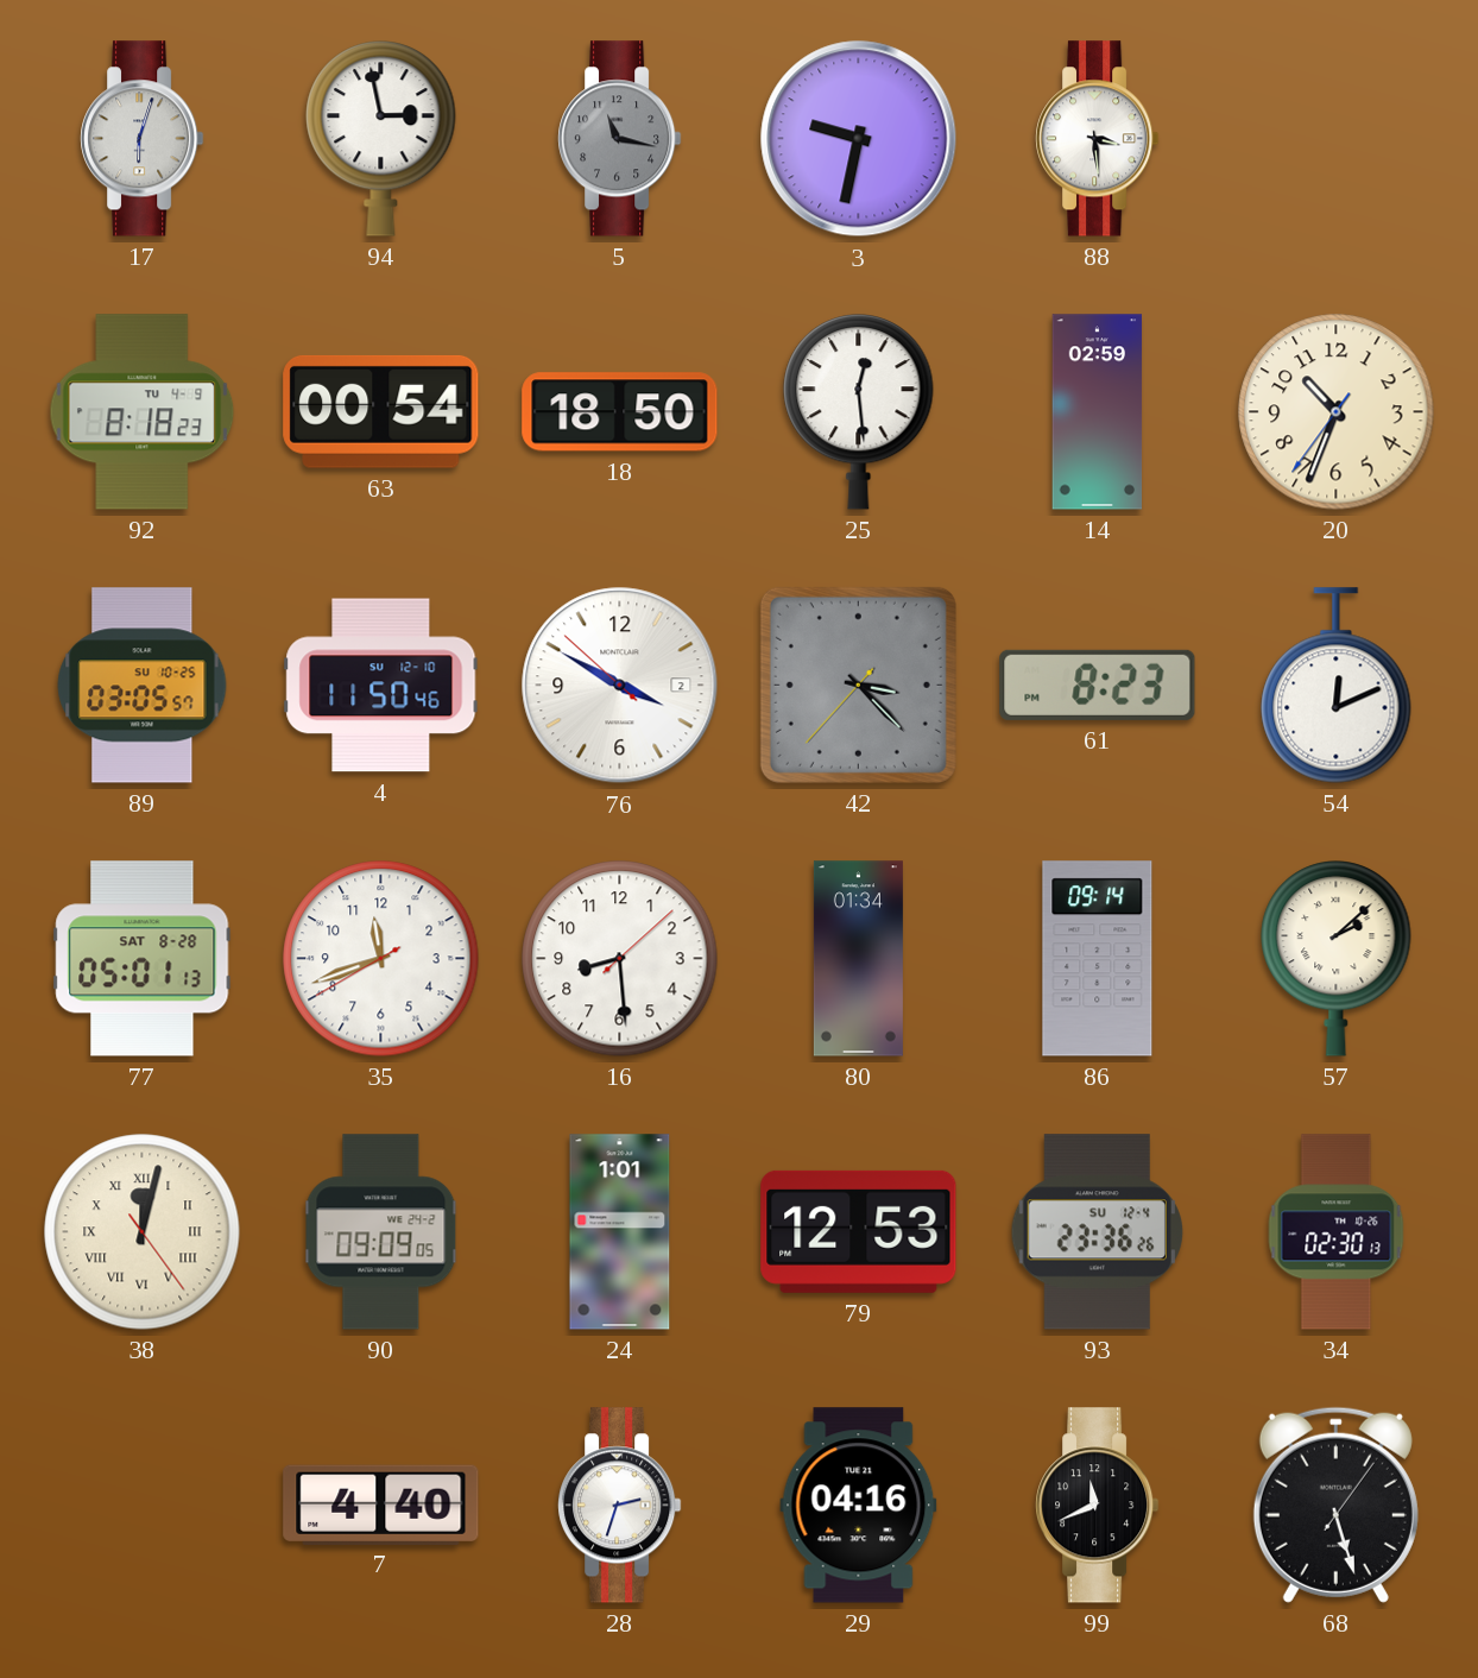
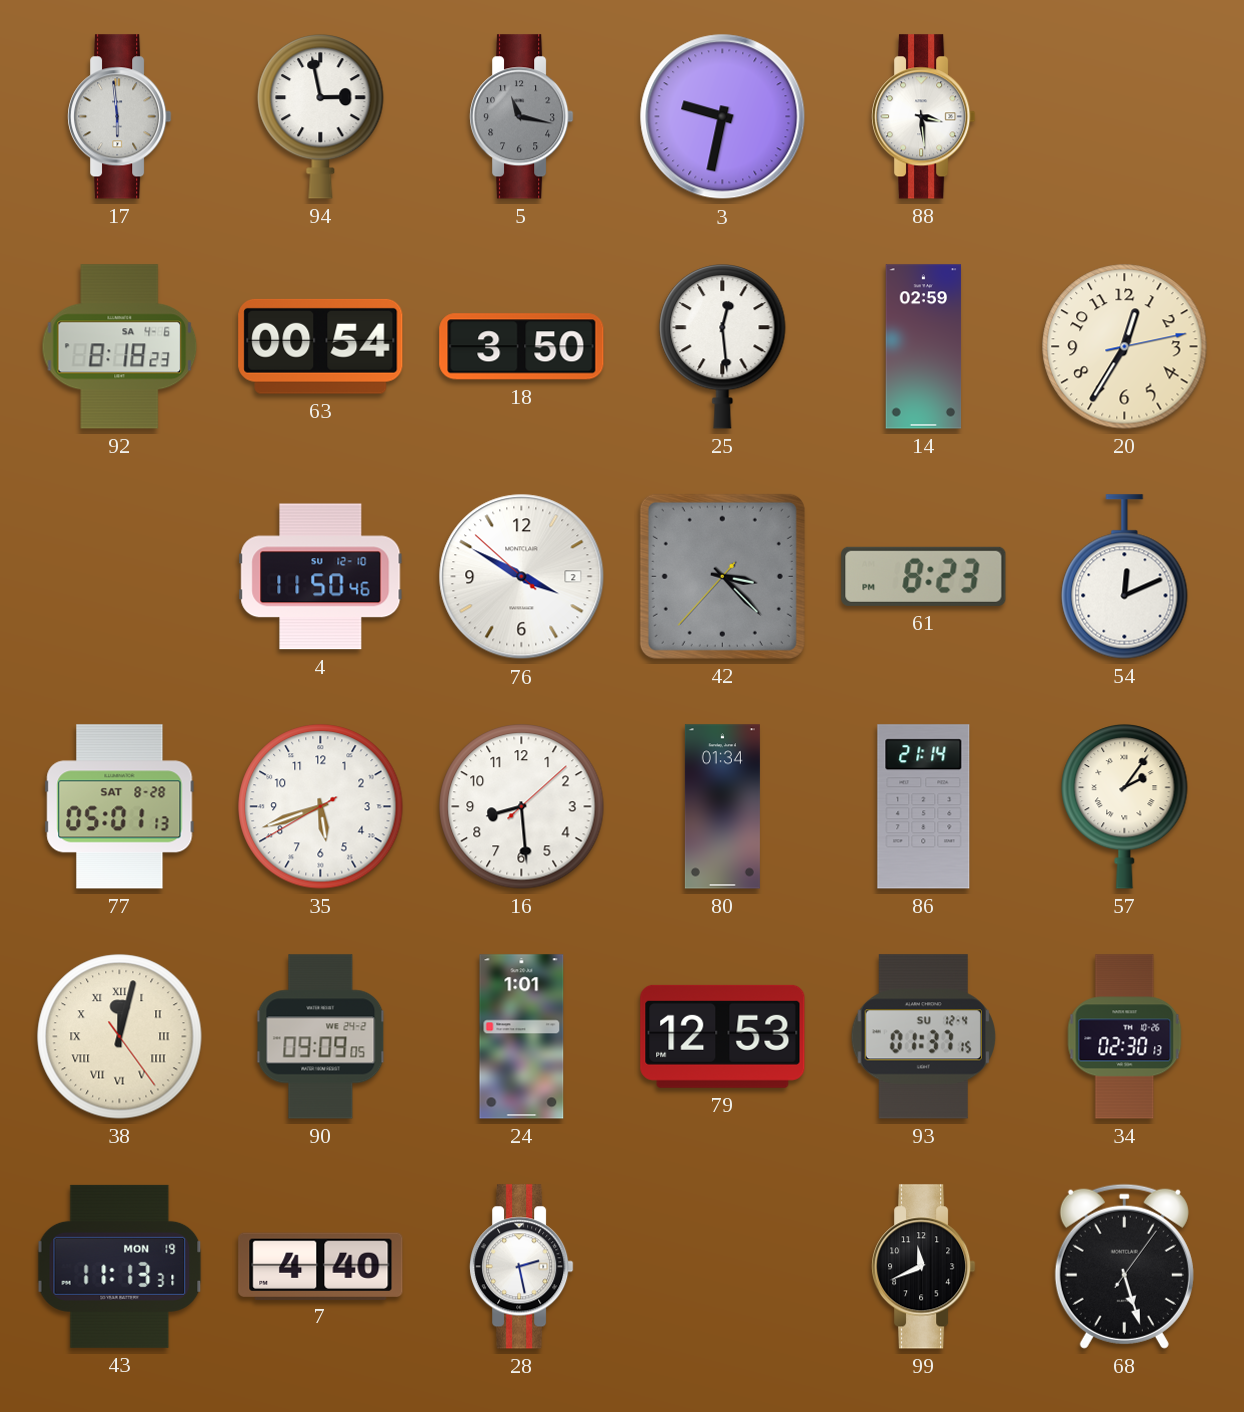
17: 6:03 -> 5:59 (120, 117)
92 date: TU 4-9 -> SA 4-6 (120, 347)
18: 18:50 -> 3:50 (522, 347)
20: 10:33 -> 12:35 (1125, 347)
89: 03:05 -> none (143, 686)
35: 11:41 -> 5:41 (321, 807)
86: 09:14 -> 21:14 (924, 807)
57: 2:08 -> 2:06 (1125, 807)
93: 23:36 -> 01:37 (923, 1037)
43: none -> 11:13 (120, 1266)
28: 2:33 -> 2:28 (522, 1267)
29: 04:16 -> none (859, 1506)
